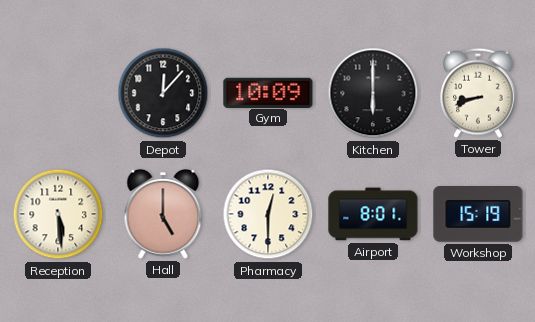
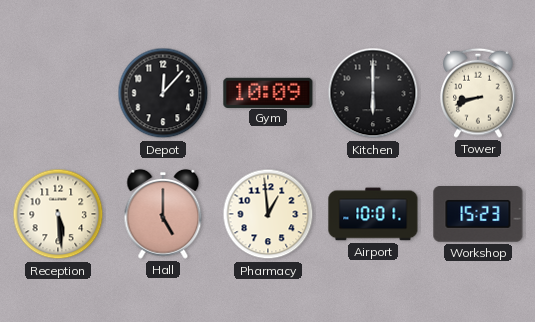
Pharmacy: 12:30 -> 12:59 (268, 214)
Airport: 8:01 -> 10:01 (373, 214)
Workshop: 15:19 -> 15:23 (478, 214)
